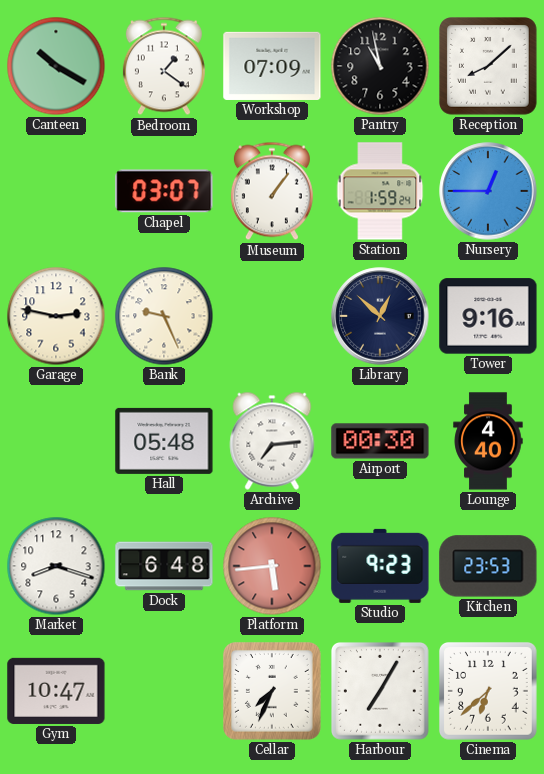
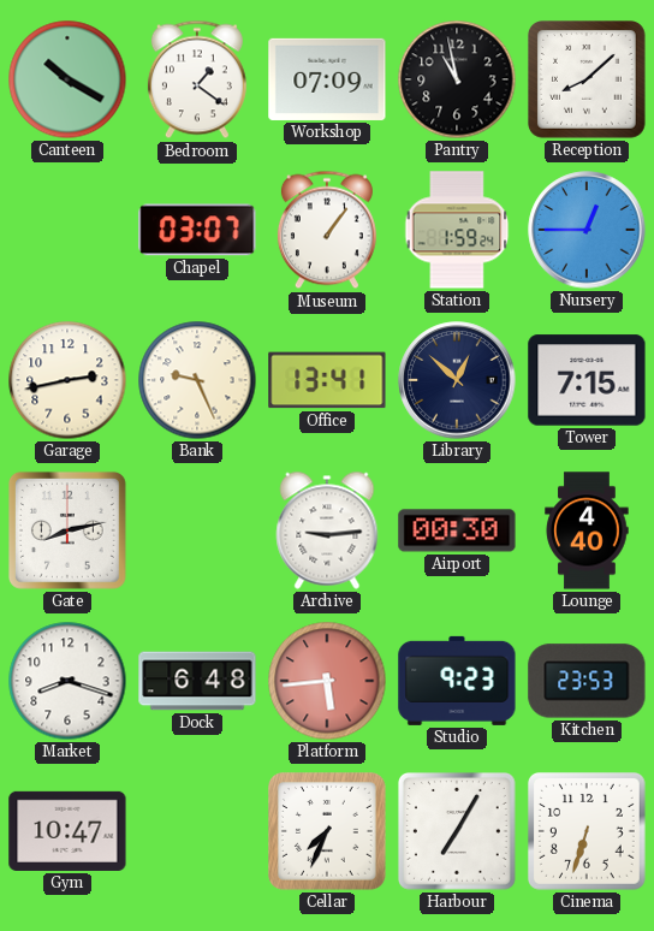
Garage: 2:47 -> 2:43 (67, 380)
Office: none -> 13:41 (327, 380)
Tower: 9:16 -> 7:15 (587, 380)
Gate: none -> 8:13 (67, 530)
Hall: 05:48 -> none (164, 441)
Archive: 7:14 -> 9:14 (327, 530)
Cinema: 6:38 -> 6:33 (588, 832)
